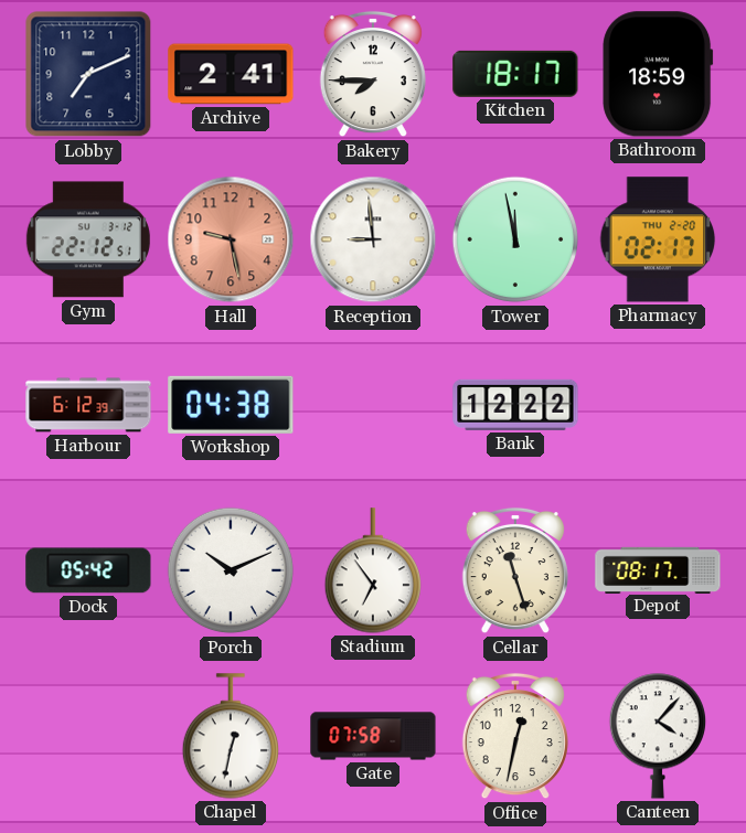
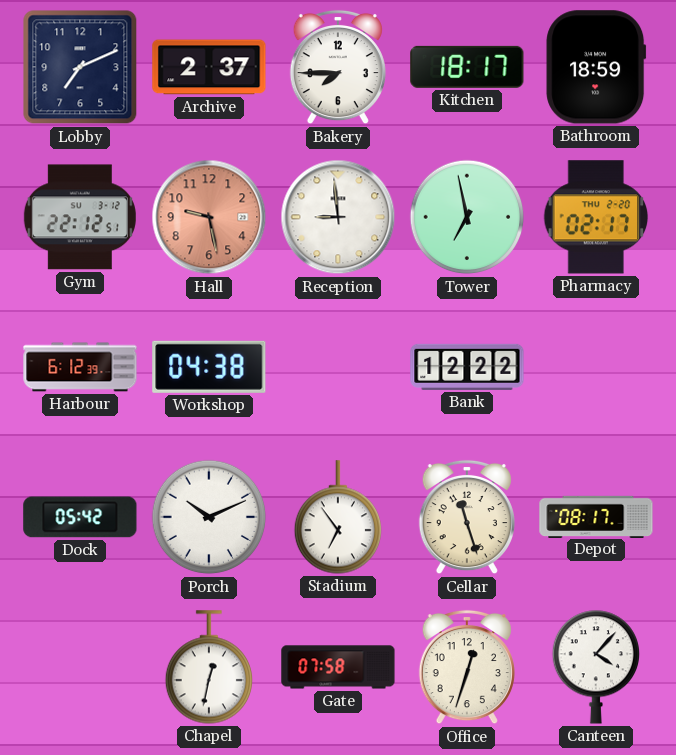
Archive: 2:41 -> 2:37 (209, 67)
Tower: 11:58 -> 6:58 (467, 217)
Office: 12:32 -> 12:33 (467, 667)
